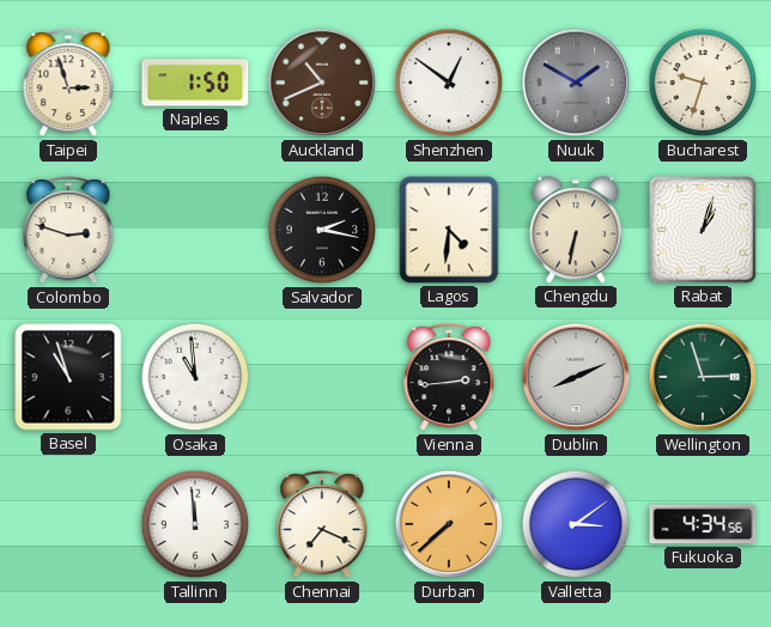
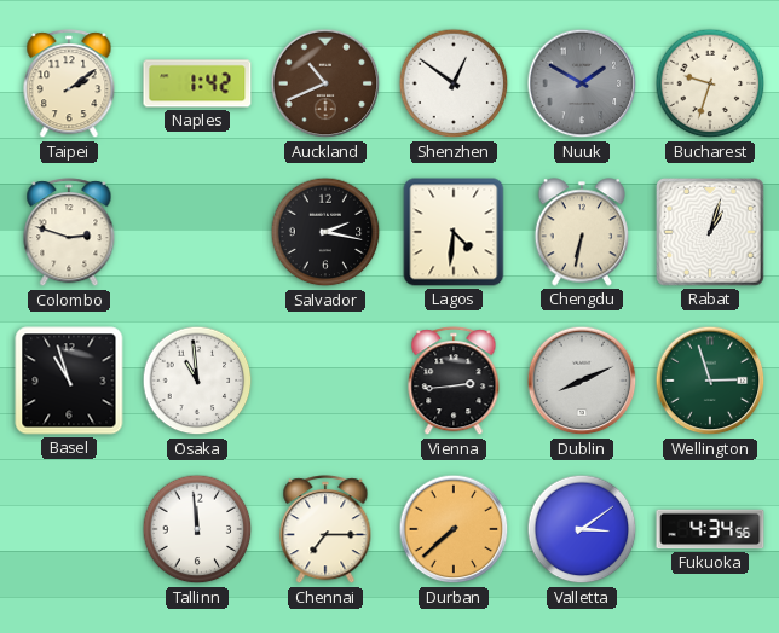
Taipei: 2:57 -> 2:09 (69, 85)
Naples: 1:50 -> 1:42 (197, 83)
Chennai: 7:19 -> 7:15 (325, 530)
